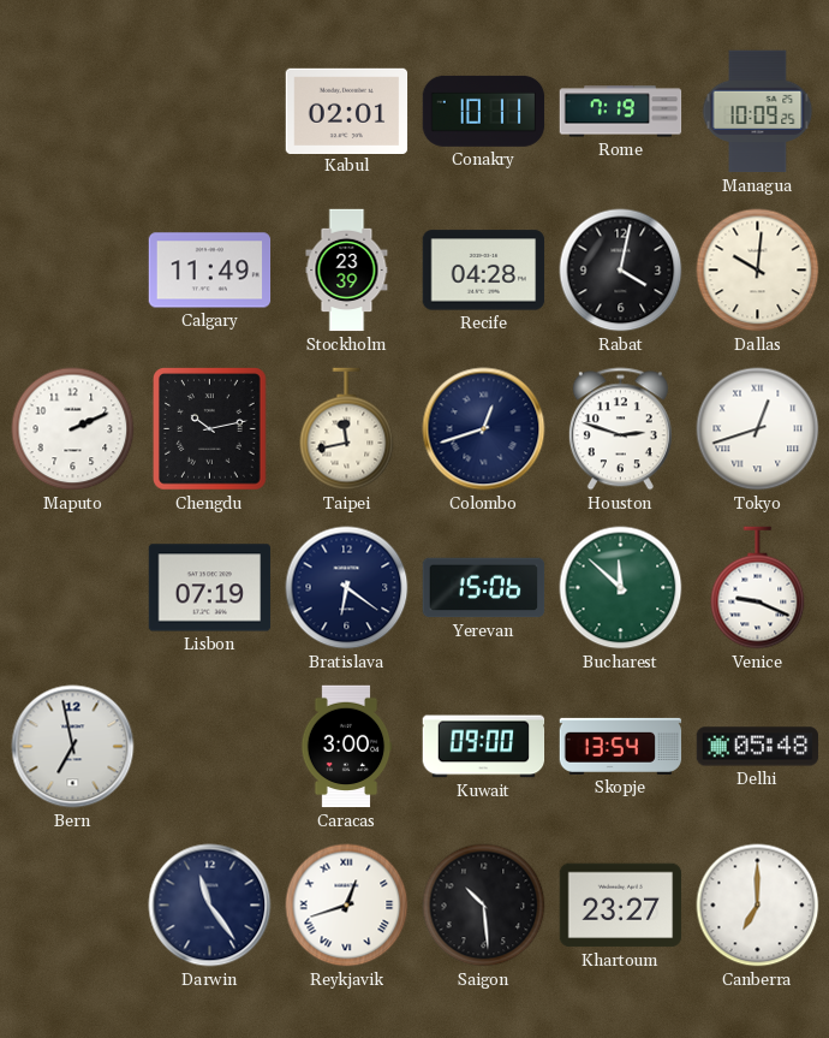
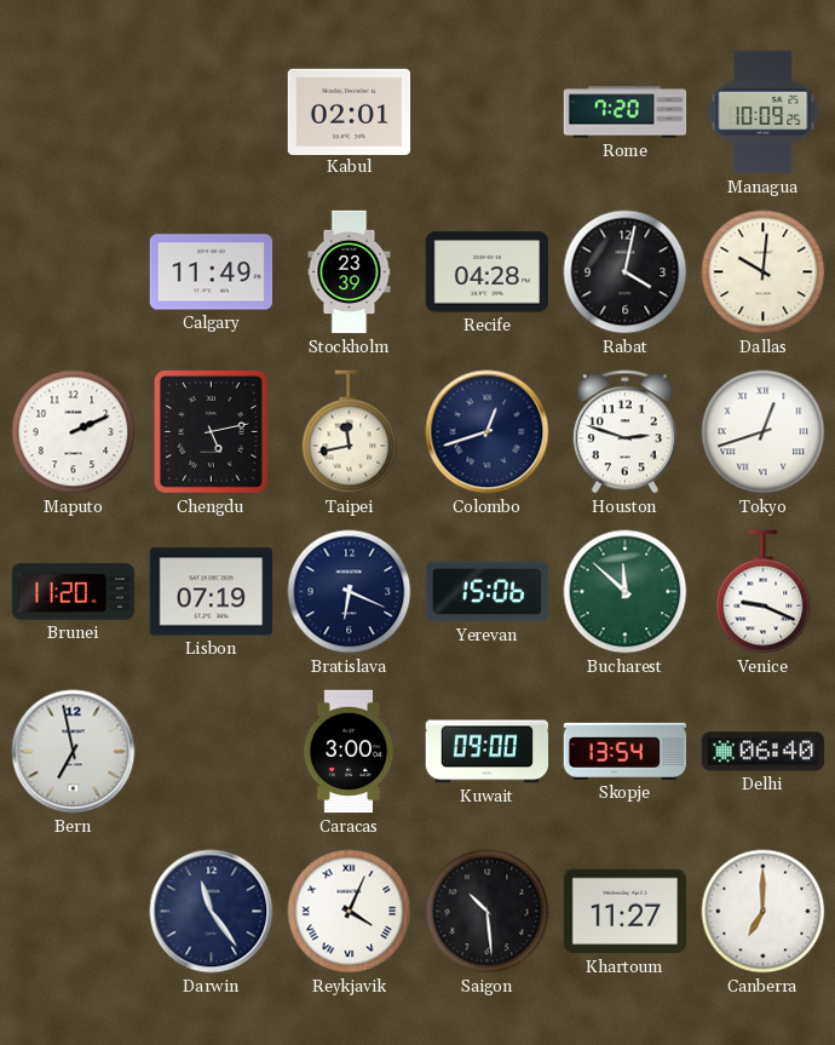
Conakry: 10:11 -> none (484, 111)
Rome: 7:19 -> 7:20 (626, 113)
Chengdu: 10:13 -> 5:13 (212, 432)
Brunei: none -> 11:20 (74, 592)
Bratislava: 6:21 -> 6:19 (350, 592)
Delhi: 05:48 -> 06:40 (764, 752)
Reykjavik: 12:42 -> 4:04 (350, 912)
Khartoum: 23:27 -> 11:27 (626, 912)
